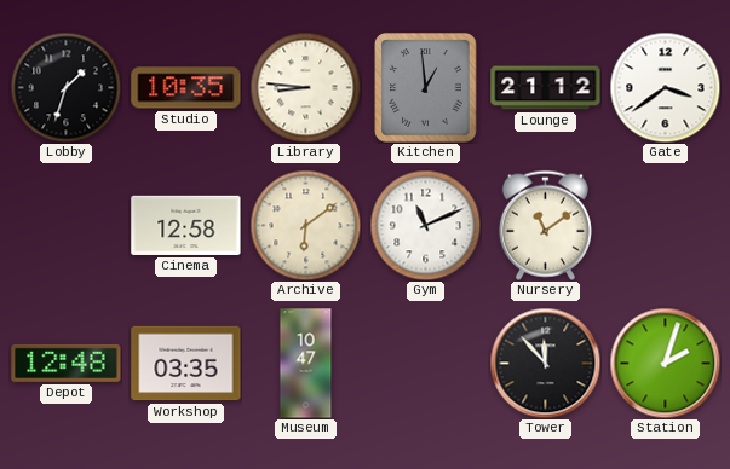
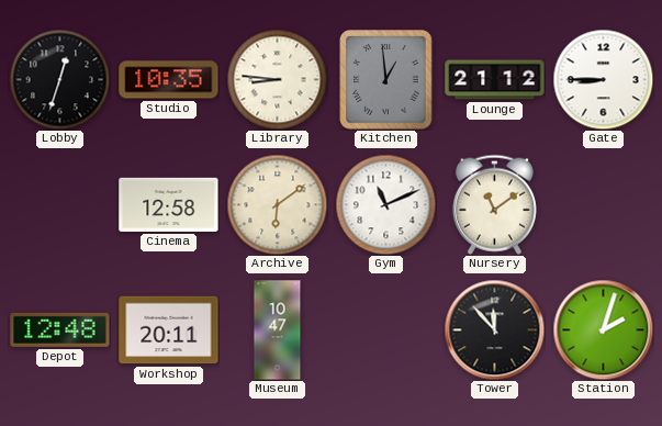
Lobby: 1:33 -> 12:33 (59, 79)
Gate: 3:39 -> 8:45 (603, 79)
Workshop: 03:35 -> 20:11 (169, 330)
